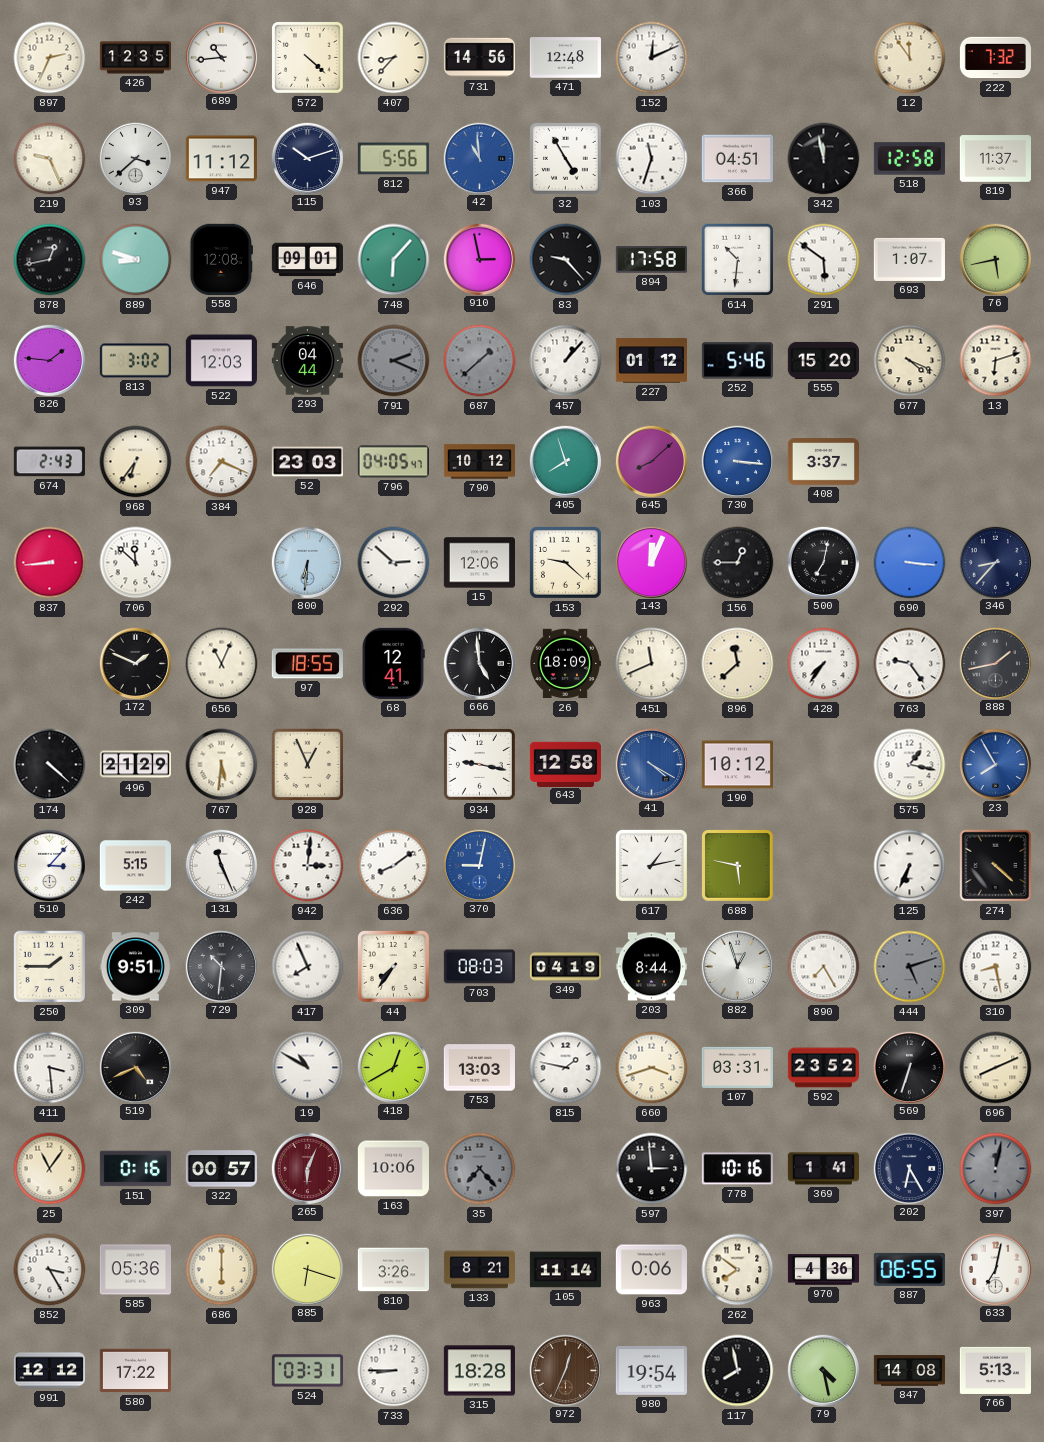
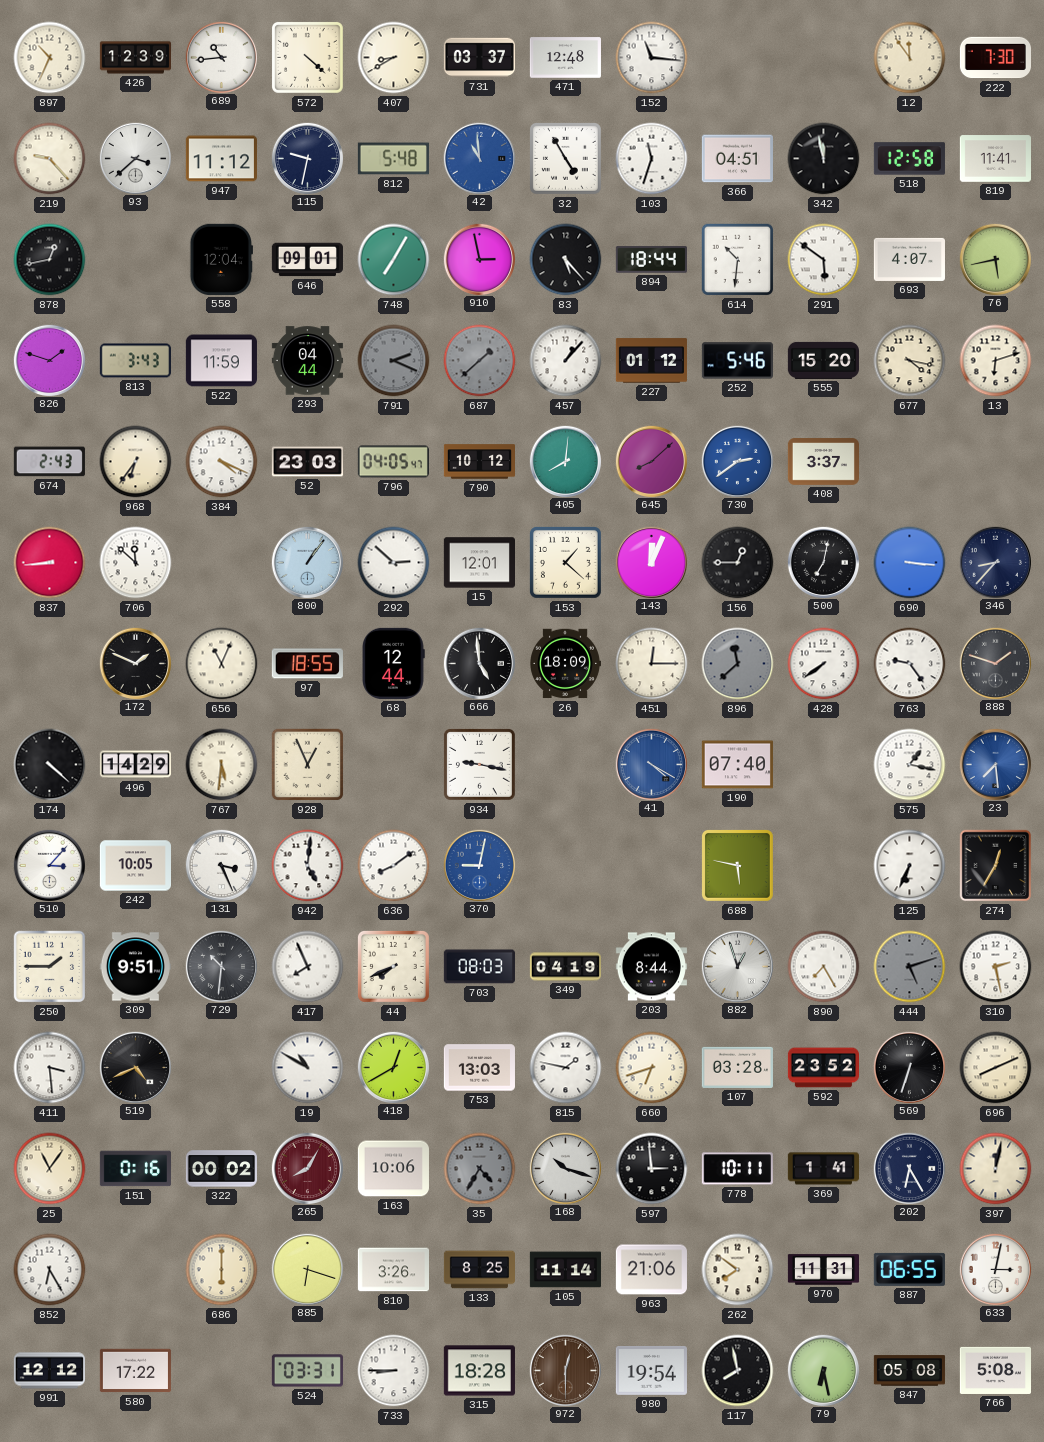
897: 2:34 -> 10:34 (50, 58)
426: 12:35 -> 12:39 (135, 58)
407: 8:37 -> 8:40 (394, 58)
731: 14:56 -> 03:37 (479, 58)
152: 12:11 -> 11:16 (652, 58)
222: 7:32 -> 7:30 (995, 58)
219: 9:26 -> 9:23 (50, 159)
115: 10:12 -> 9:32 (307, 158)
812: 5:56 -> 5:48 (393, 159)
819: 11:37 -> 11:41 (995, 159)
889: 8:48 -> none (136, 260)
558: 12:08 -> 12:04 (221, 259)
748: 6:07 -> 7:05 (394, 260)
83: 9:23 -> 5:23 (566, 260)
894: 17:58 -> 18:44 (651, 260)
693: 1:07 -> 4:07 (909, 259)
826: 1:46 -> 1:48 (49, 360)
813: 3:02 -> 3:43 (135, 361)
522: 12:03 -> 11:59 (221, 361)
677: 4:19 -> 4:17 (910, 361)
384: 7:19 -> 4:19 (222, 462)
405: 7:57 -> 8:01 (565, 461)
730: 3:16 -> 2:39 (737, 461)
800: 6:31 -> 1:06 (307, 562)
15: 12:06 -> 12:01 (479, 563)
153: 9:22 -> 1:22 (565, 562)
68: 12:41 -> 12:44 (393, 663)
451: 11:41 -> 12:15 (652, 664)
896 dial: cream -> grey (738, 664)
428: 7:36 -> 7:39 (824, 664)
888: 1:43 -> 1:48 (995, 663)
496: 21:29 -> 14:29 (135, 765)
643: 12:58 -> none (565, 764)
190: 10:12 -> 07:40 (737, 765)
23: 7:55 -> 7:29 (995, 764)
242: 5:15 -> 10:05 (135, 866)
131: 11:26 -> 3:26 (221, 865)
942: 3:01 -> 5:01 (308, 866)
617: 1:13 -> none (651, 865)
274: 4:22 -> 12:35 (996, 866)
44: 7:36 -> 7:41 (393, 966)
310: 8:28 -> 2:28 (996, 967)
660: 3:42 -> 6:42 (652, 1068)
107: 03:31 -> 03:28 (737, 1067)
322: 00:57 -> 00:02 (221, 1169)
265: 6:04 -> 8:05 (307, 1168)
35: 7:23 -> 4:35 (480, 1169)
168: none -> 10:18 (565, 1168)
778: 10:16 -> 10:11 (737, 1169)
397 dial: grey -> cream (996, 1169)
852: 3:25 -> 6:25 (50, 1270)
585: 05:36 -> none (135, 1270)
133: 8:21 -> 8:25 (479, 1270)
963: 0:06 -> 21:06 (651, 1270)
970: 4:36 -> 11:31 (823, 1270)
633: 7:02 -> 3:02 (995, 1269)
972: 12:34 -> 12:30 (565, 1370)
79: 4:28 -> 6:28 (823, 1370)
847: 14:08 -> 05:08 (909, 1371)
766: 5:13 -> 5:08 (995, 1370)
